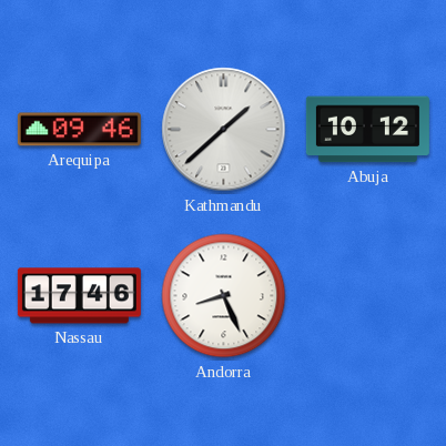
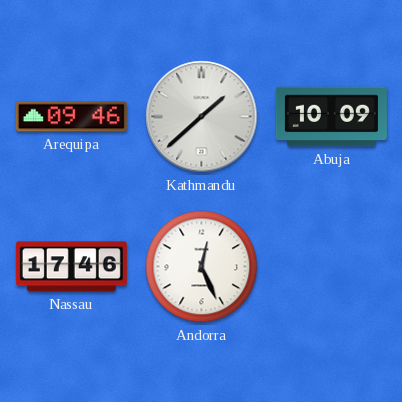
Abuja: 10:12 -> 10:09 (331, 117)
Andorra: 8:26 -> 12:26 (202, 267)
